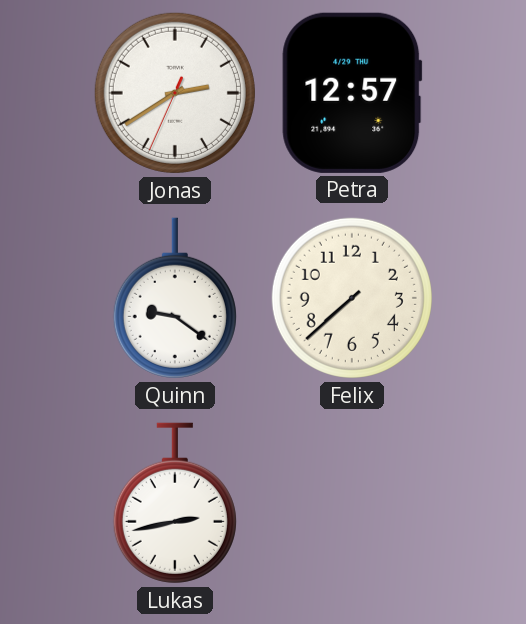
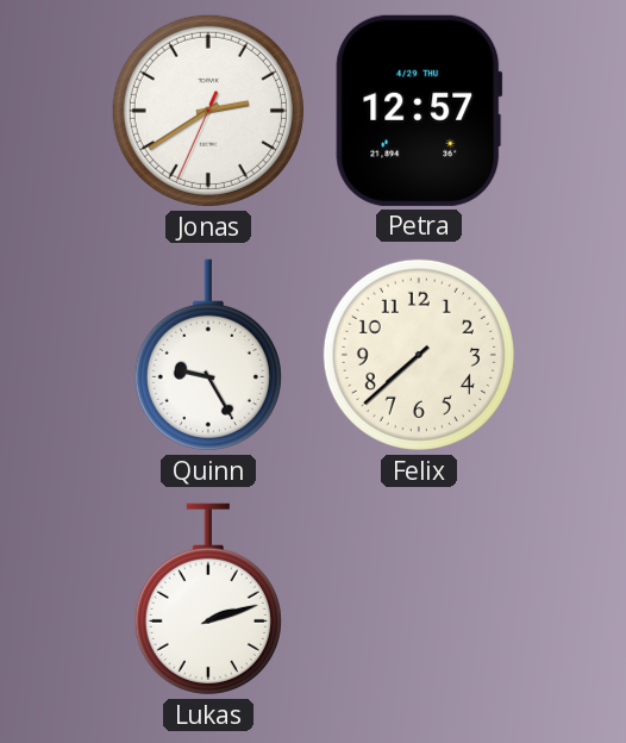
Quinn: 9:21 -> 9:25 (208, 355)
Lukas: 2:43 -> 2:12 (208, 599)
